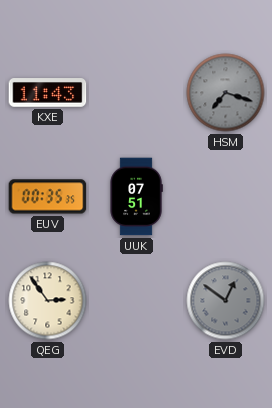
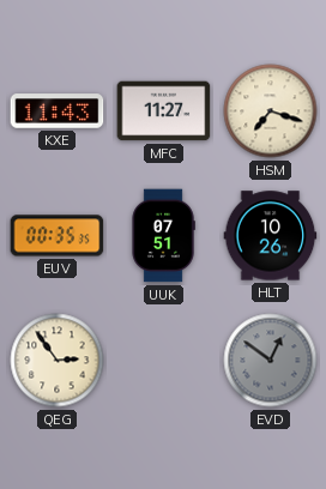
MFC: none -> 11:27 (164, 111)
HSM dial: grey -> cream (271, 111)
HLT: none -> 10:26 (271, 236)
